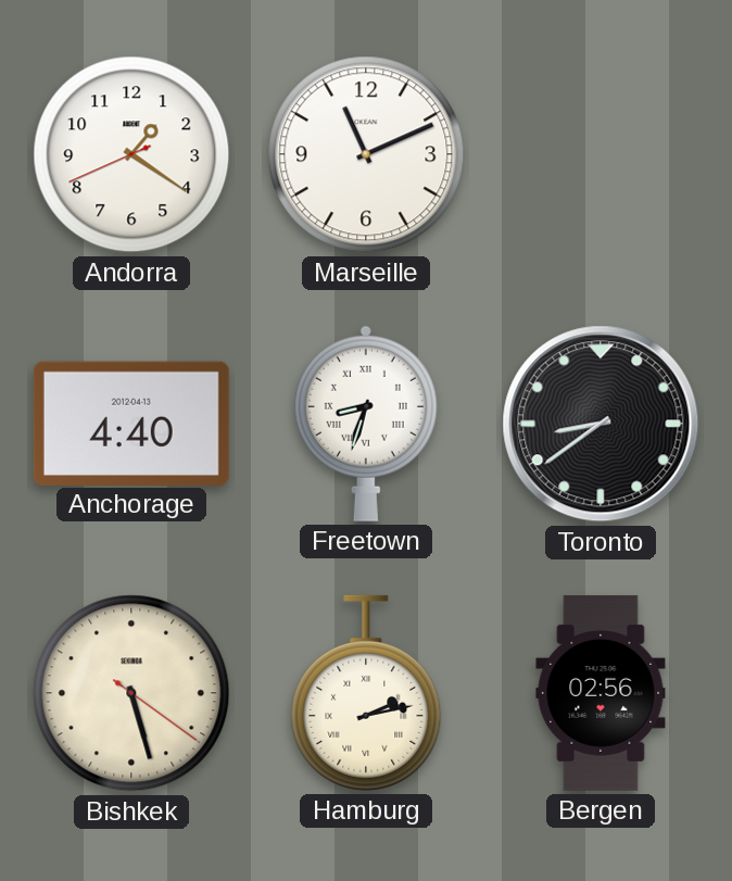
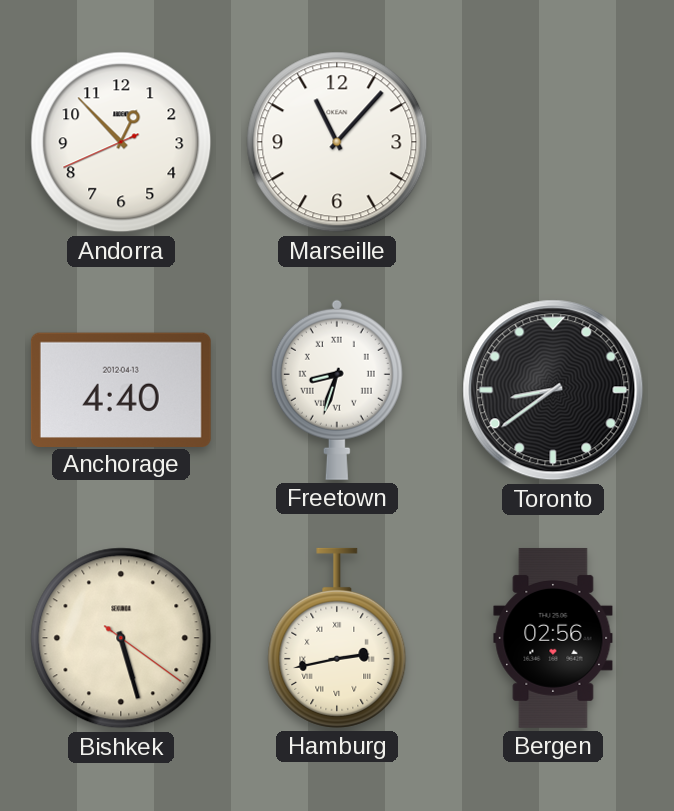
Andorra: 1:20 -> 12:52 (121, 142)
Marseille: 11:11 -> 11:07 (337, 142)
Hamburg: 2:13 -> 2:43 (337, 638)
